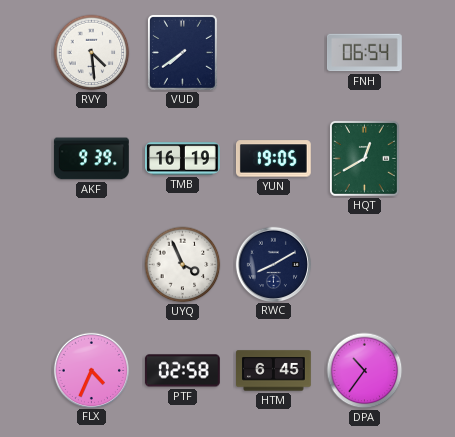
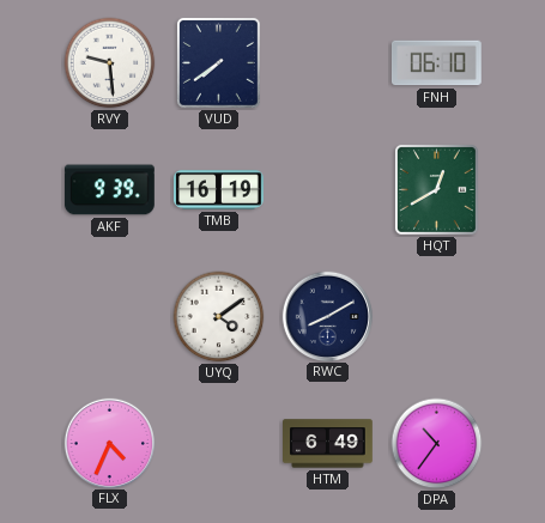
RVY: 4:29 -> 9:29 (110, 63)
FNH: 06:54 -> 06:10 (436, 63)
YUN: 19:05 -> none (273, 159)
UYQ: 3:56 -> 4:09 (219, 317)
PTF: 02:58 -> none (182, 371)
HTM: 6:45 -> 6:49 (328, 444)
